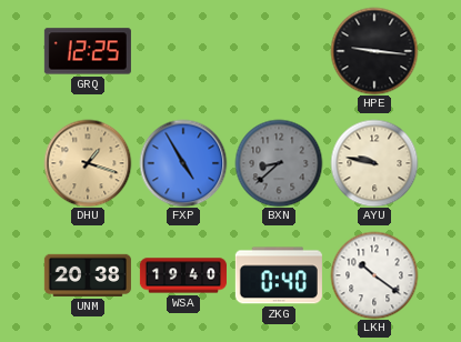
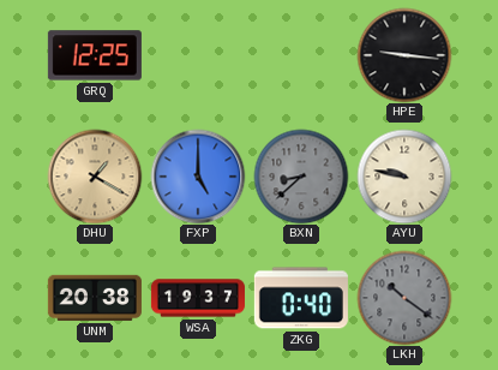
DHU: 1:18 -> 1:20 (95, 177)
FXP: 4:55 -> 5:00 (198, 177)
WSA: 19:40 -> 19:37 (198, 298)
LKH dial: white -> grey (404, 298)
